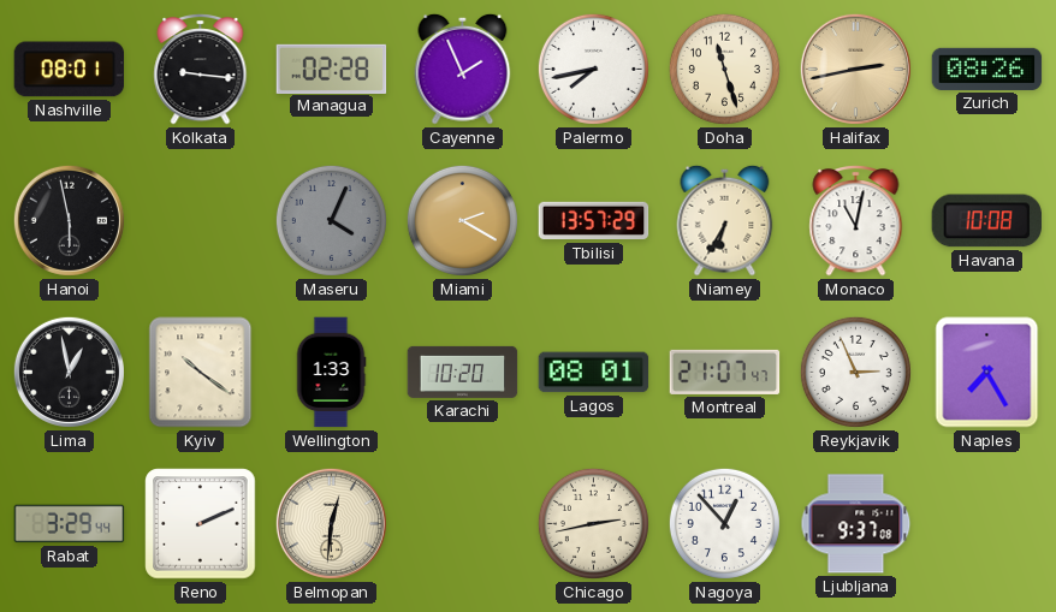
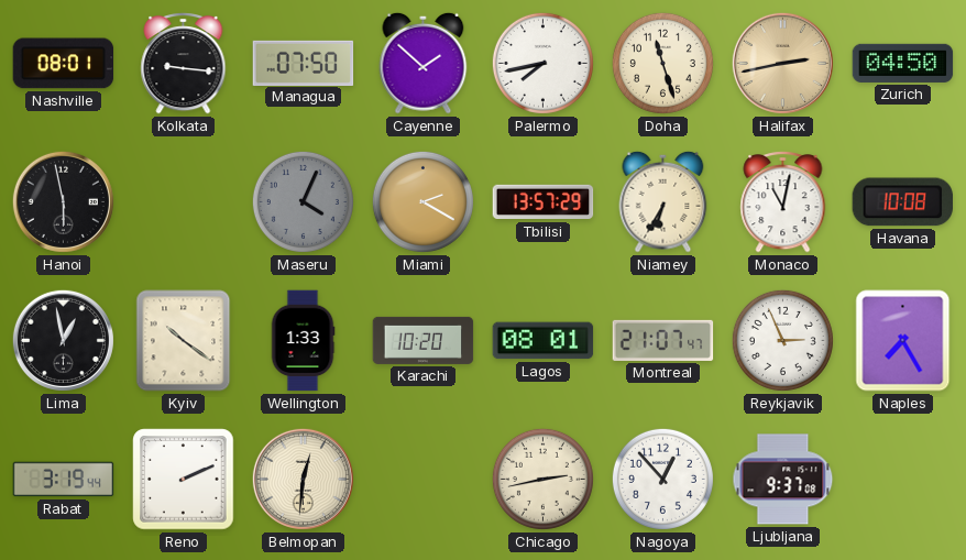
Managua: 02:28 -> 07:50 (304, 63)
Cayenne: 1:56 -> 1:52 (424, 63)
Zurich: 08:26 -> 04:50 (903, 63)
Rabat: 3:29 -> 3:19 (64, 480)
